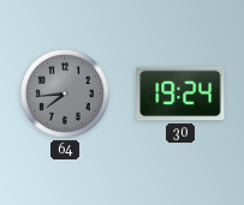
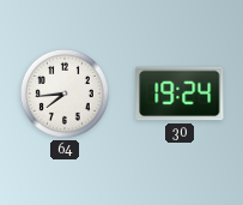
64 dial: grey -> white (65, 94)
